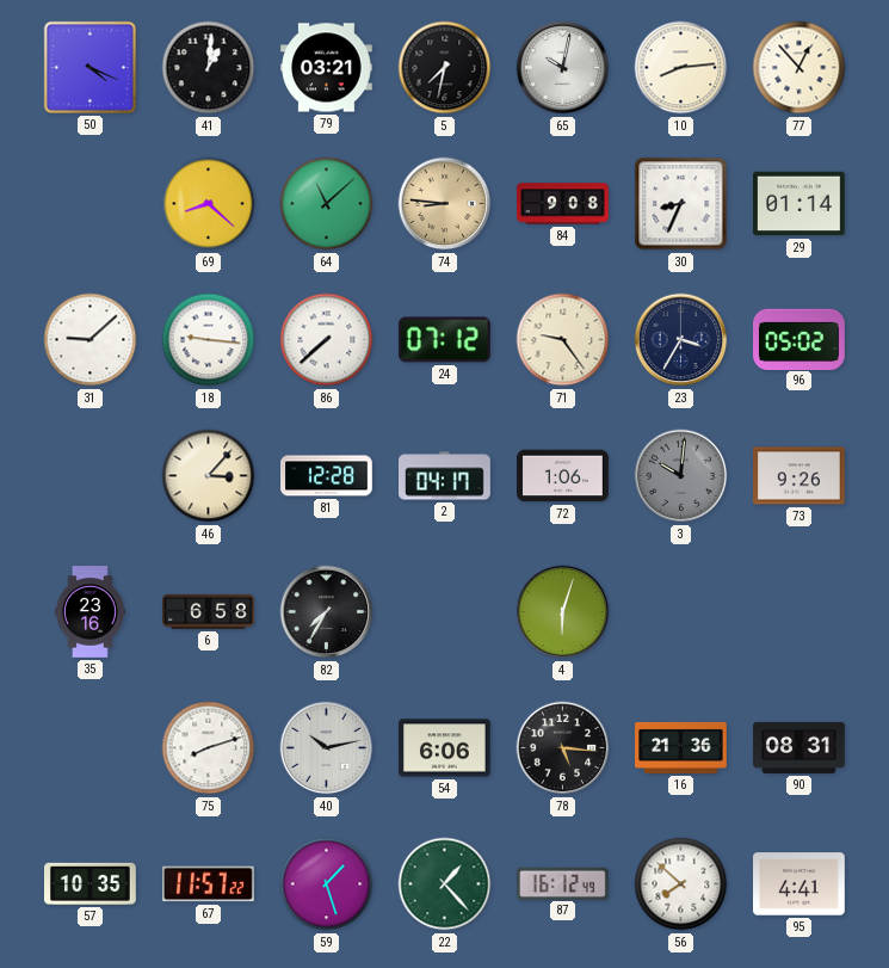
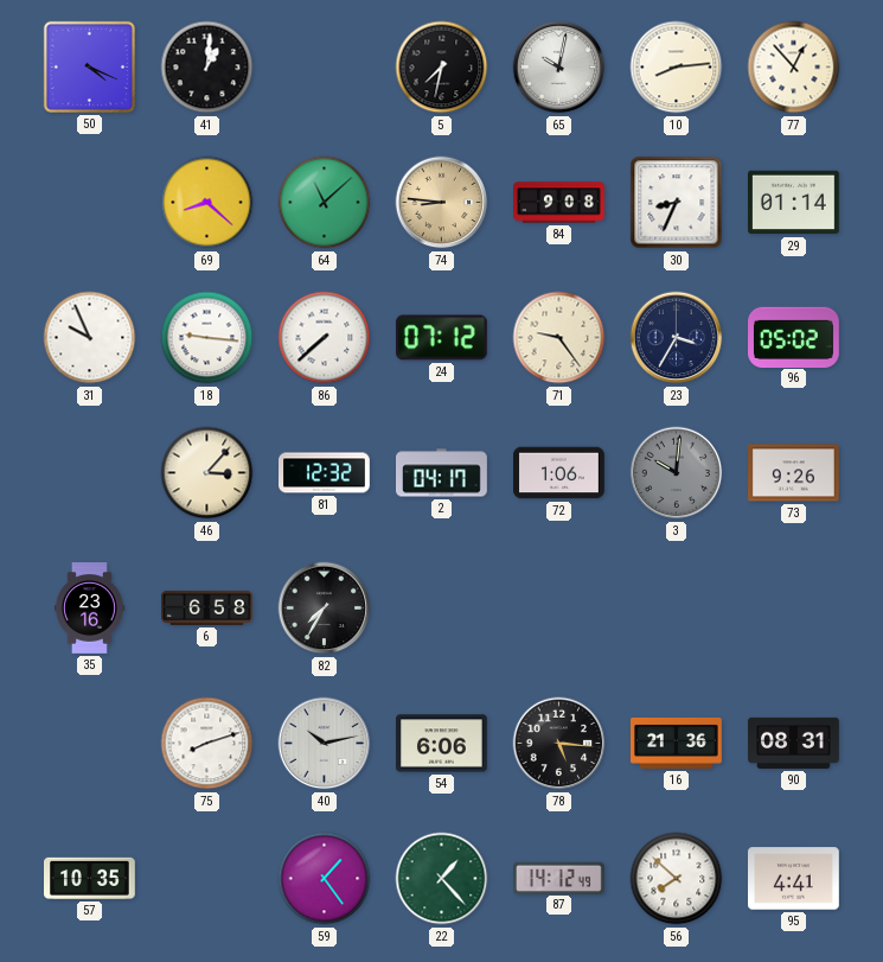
79: 03:21 -> none (327, 68)
31: 9:08 -> 9:56 (90, 338)
81: 12:28 -> 12:32 (325, 473)
4: 6:03 -> none (563, 612)
67: 11:57 -> none (209, 884)
59: 1:27 -> 1:24 (325, 879)
87: 16:12 -> 14:12 (559, 878)
